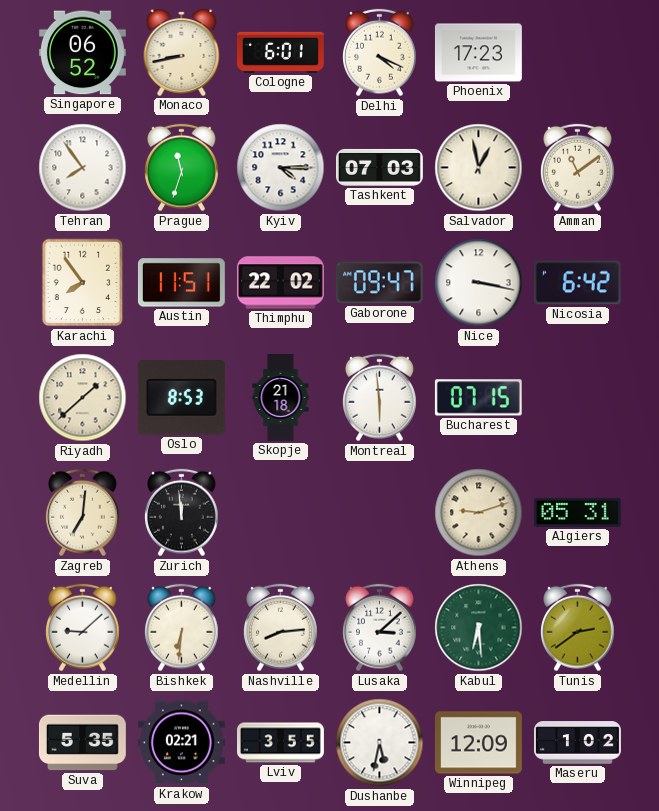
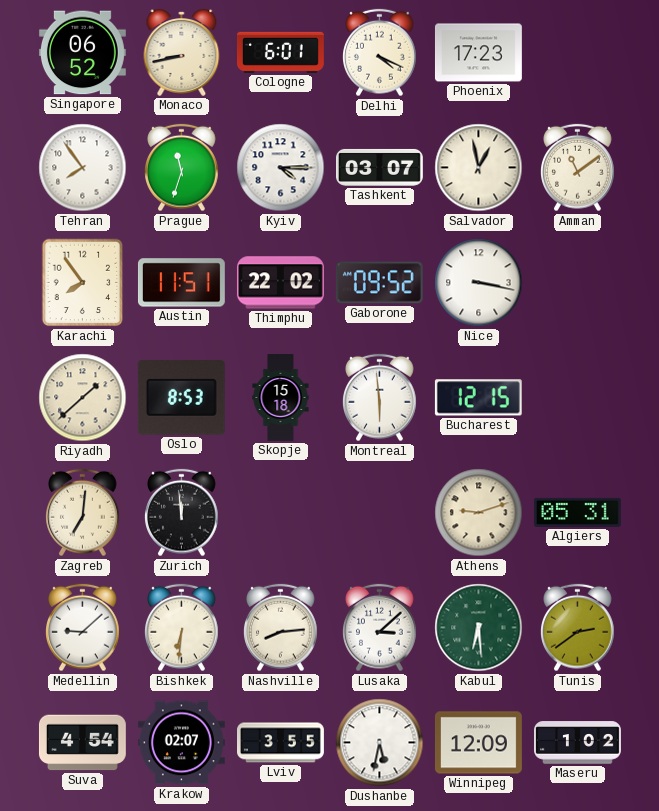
Tashkent: 07:03 -> 03:07 (380, 167)
Gaborone: 09:47 -> 09:52 (379, 283)
Nicosia: 6:42 -> none (577, 283)
Skopje: 21:18 -> 15:18 (281, 398)
Bucharest: 07:15 -> 12:15 (478, 398)
Suva: 5:35 -> 4:54 (82, 743)
Krakow: 02:21 -> 02:07 (181, 743)
